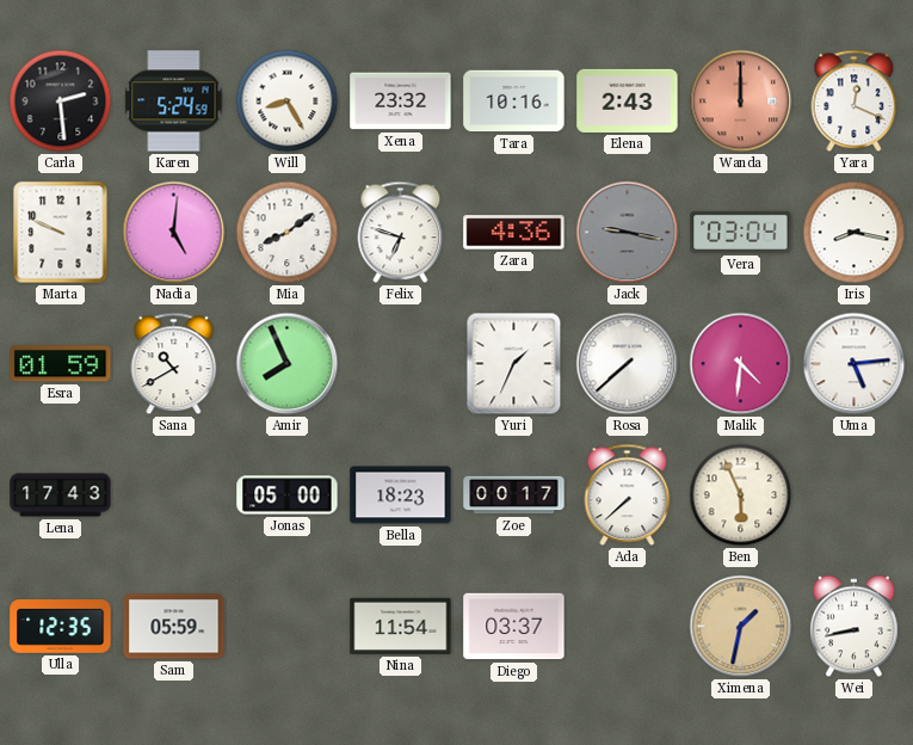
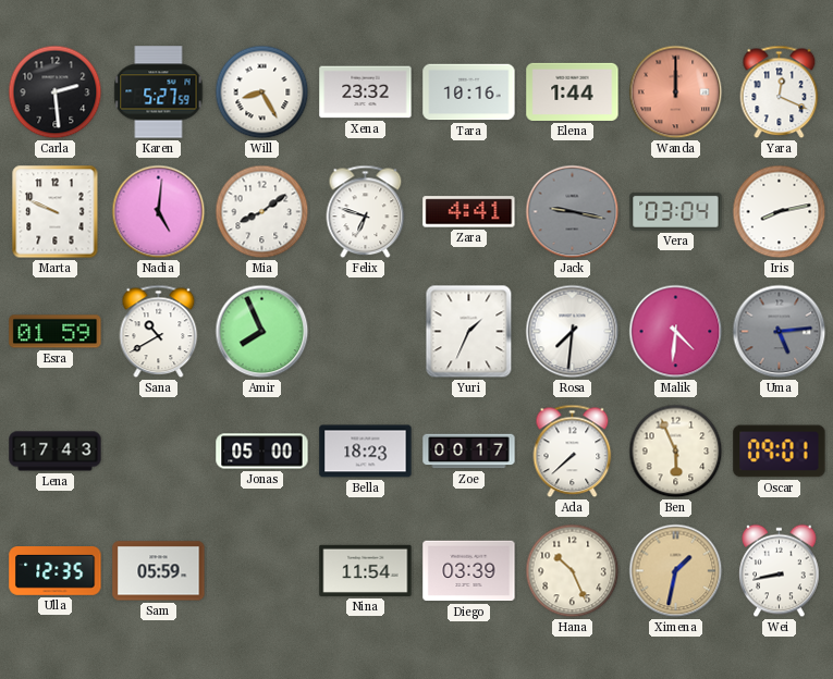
Karen: 5:24 -> 5:27 (159, 92)
Elena: 2:43 -> 1:44 (573, 91)
Zara: 4:36 -> 4:41 (469, 212)
Iris: 8:17 -> 8:13 (780, 212)
Rosa: 7:38 -> 7:31 (573, 332)
Uma dial: white -> grey (780, 332)
Oscar: none -> 09:01 (780, 452)
Diego: 03:37 -> 03:39 (469, 571)
Hana: none -> 10:26 (573, 571)
